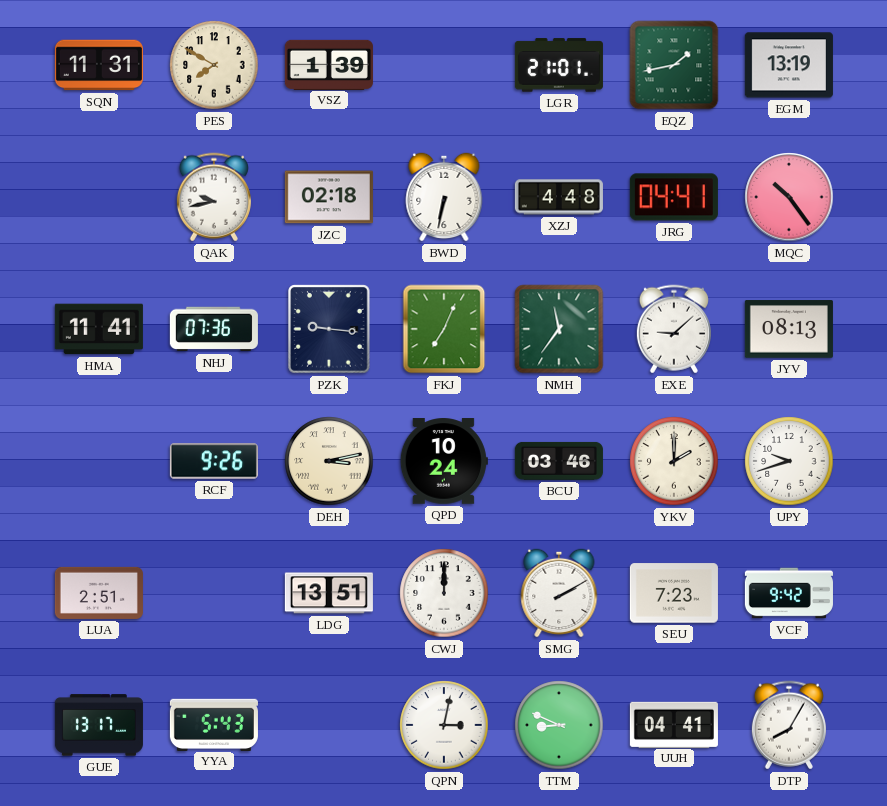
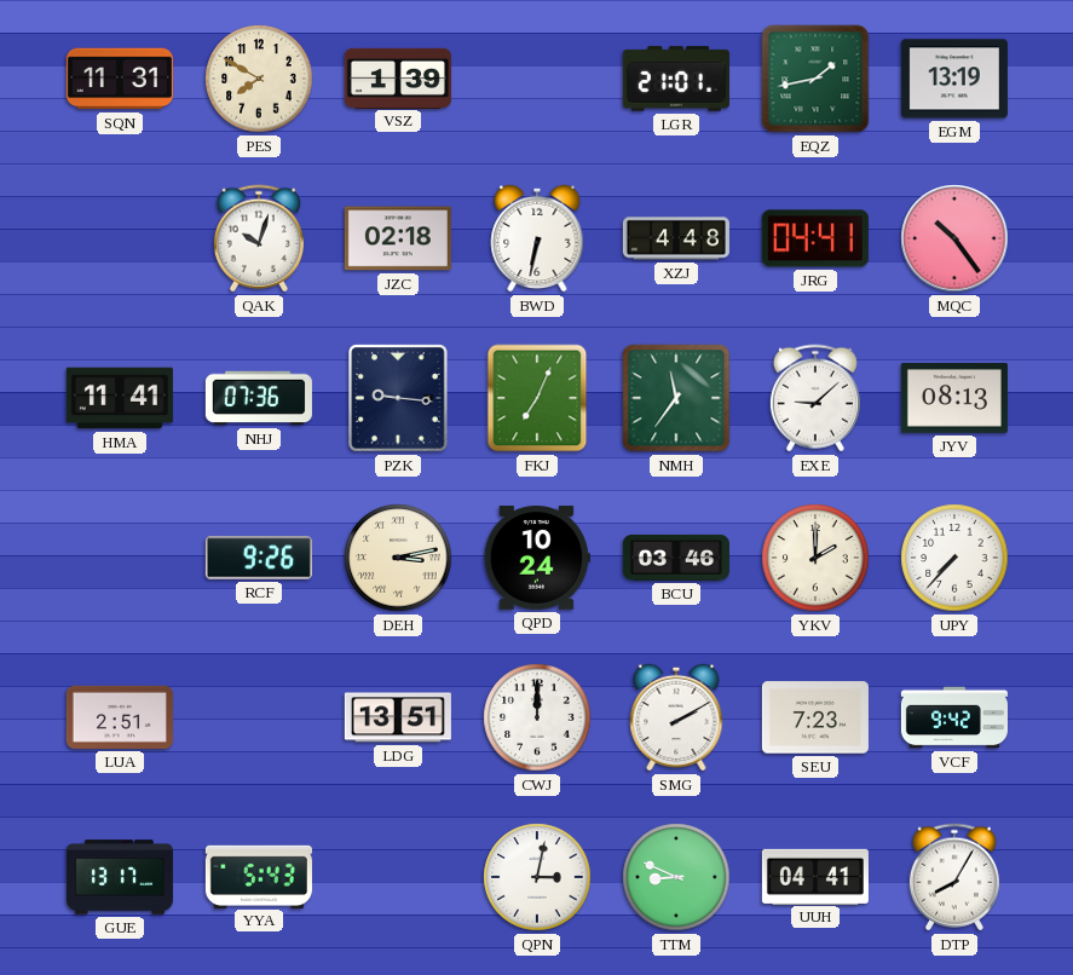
QAK: 9:43 -> 10:03 (259, 238)
UPY: 9:42 -> 7:37 (954, 558)
